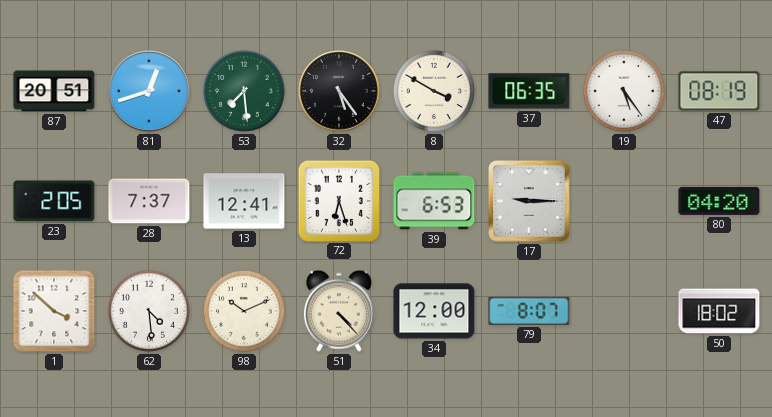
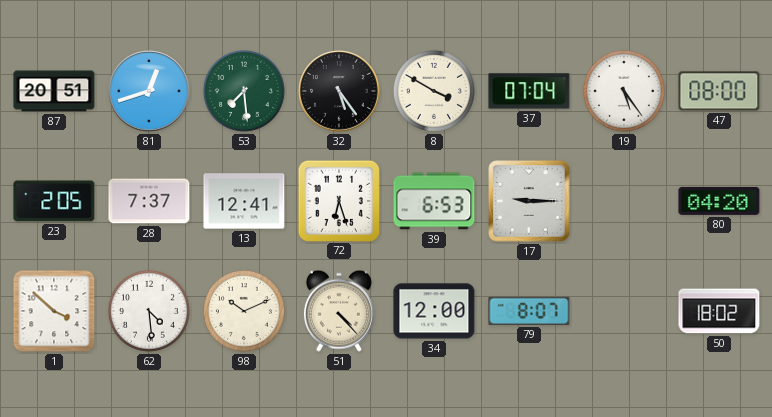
37: 06:35 -> 07:04 (529, 91)
47: 08:19 -> 08:00 (719, 91)
